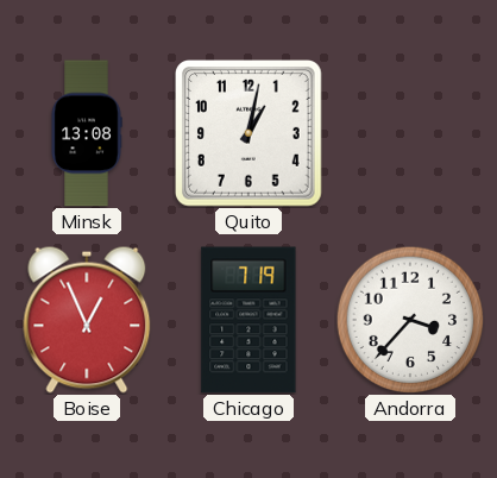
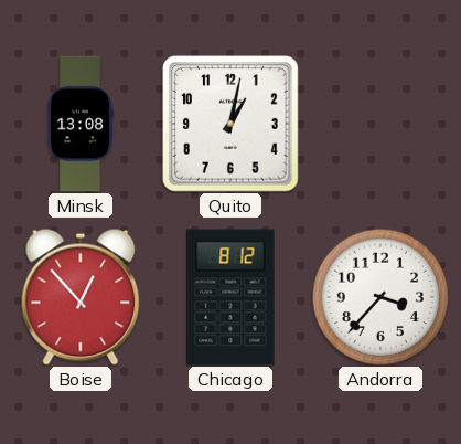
Boise: 12:56 -> 12:53 (81, 297)
Chicago: 7:19 -> 8:12 (230, 297)
